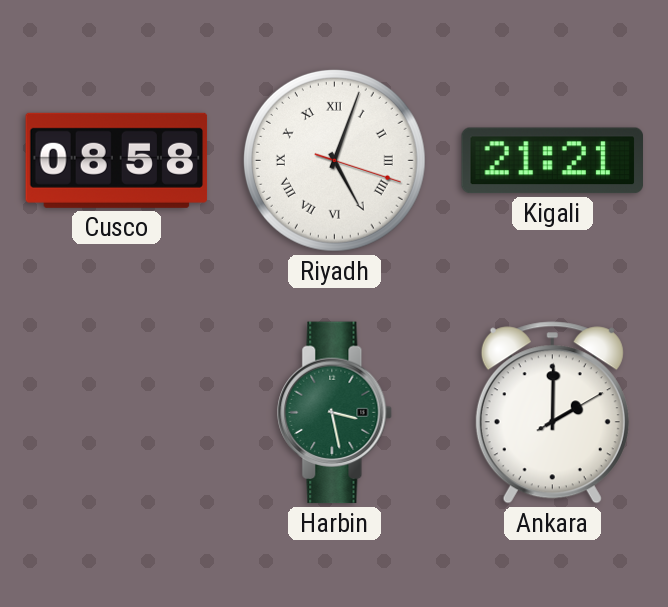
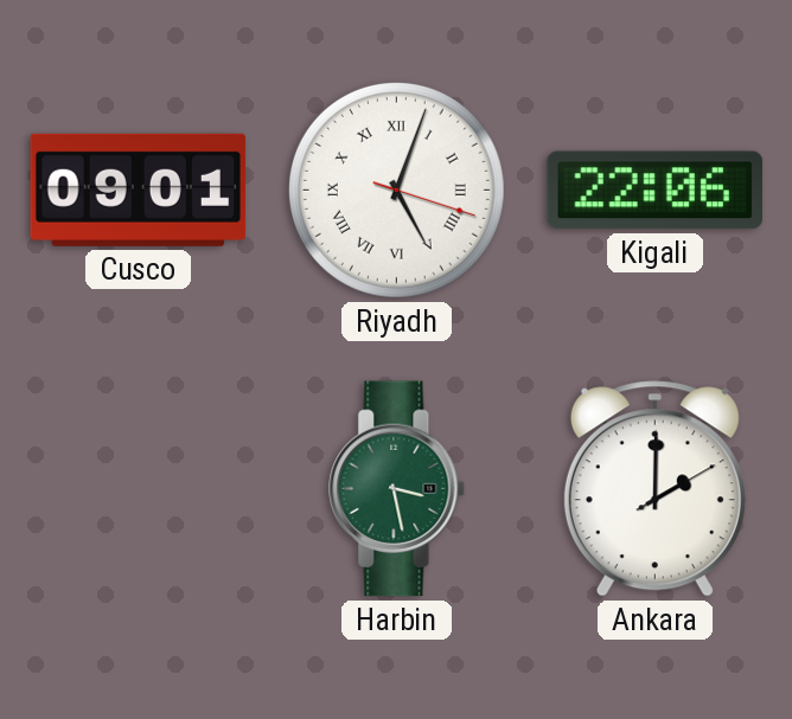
Cusco: 08:58 -> 09:01 (139, 190)
Kigali: 21:21 -> 22:06 (654, 191)
